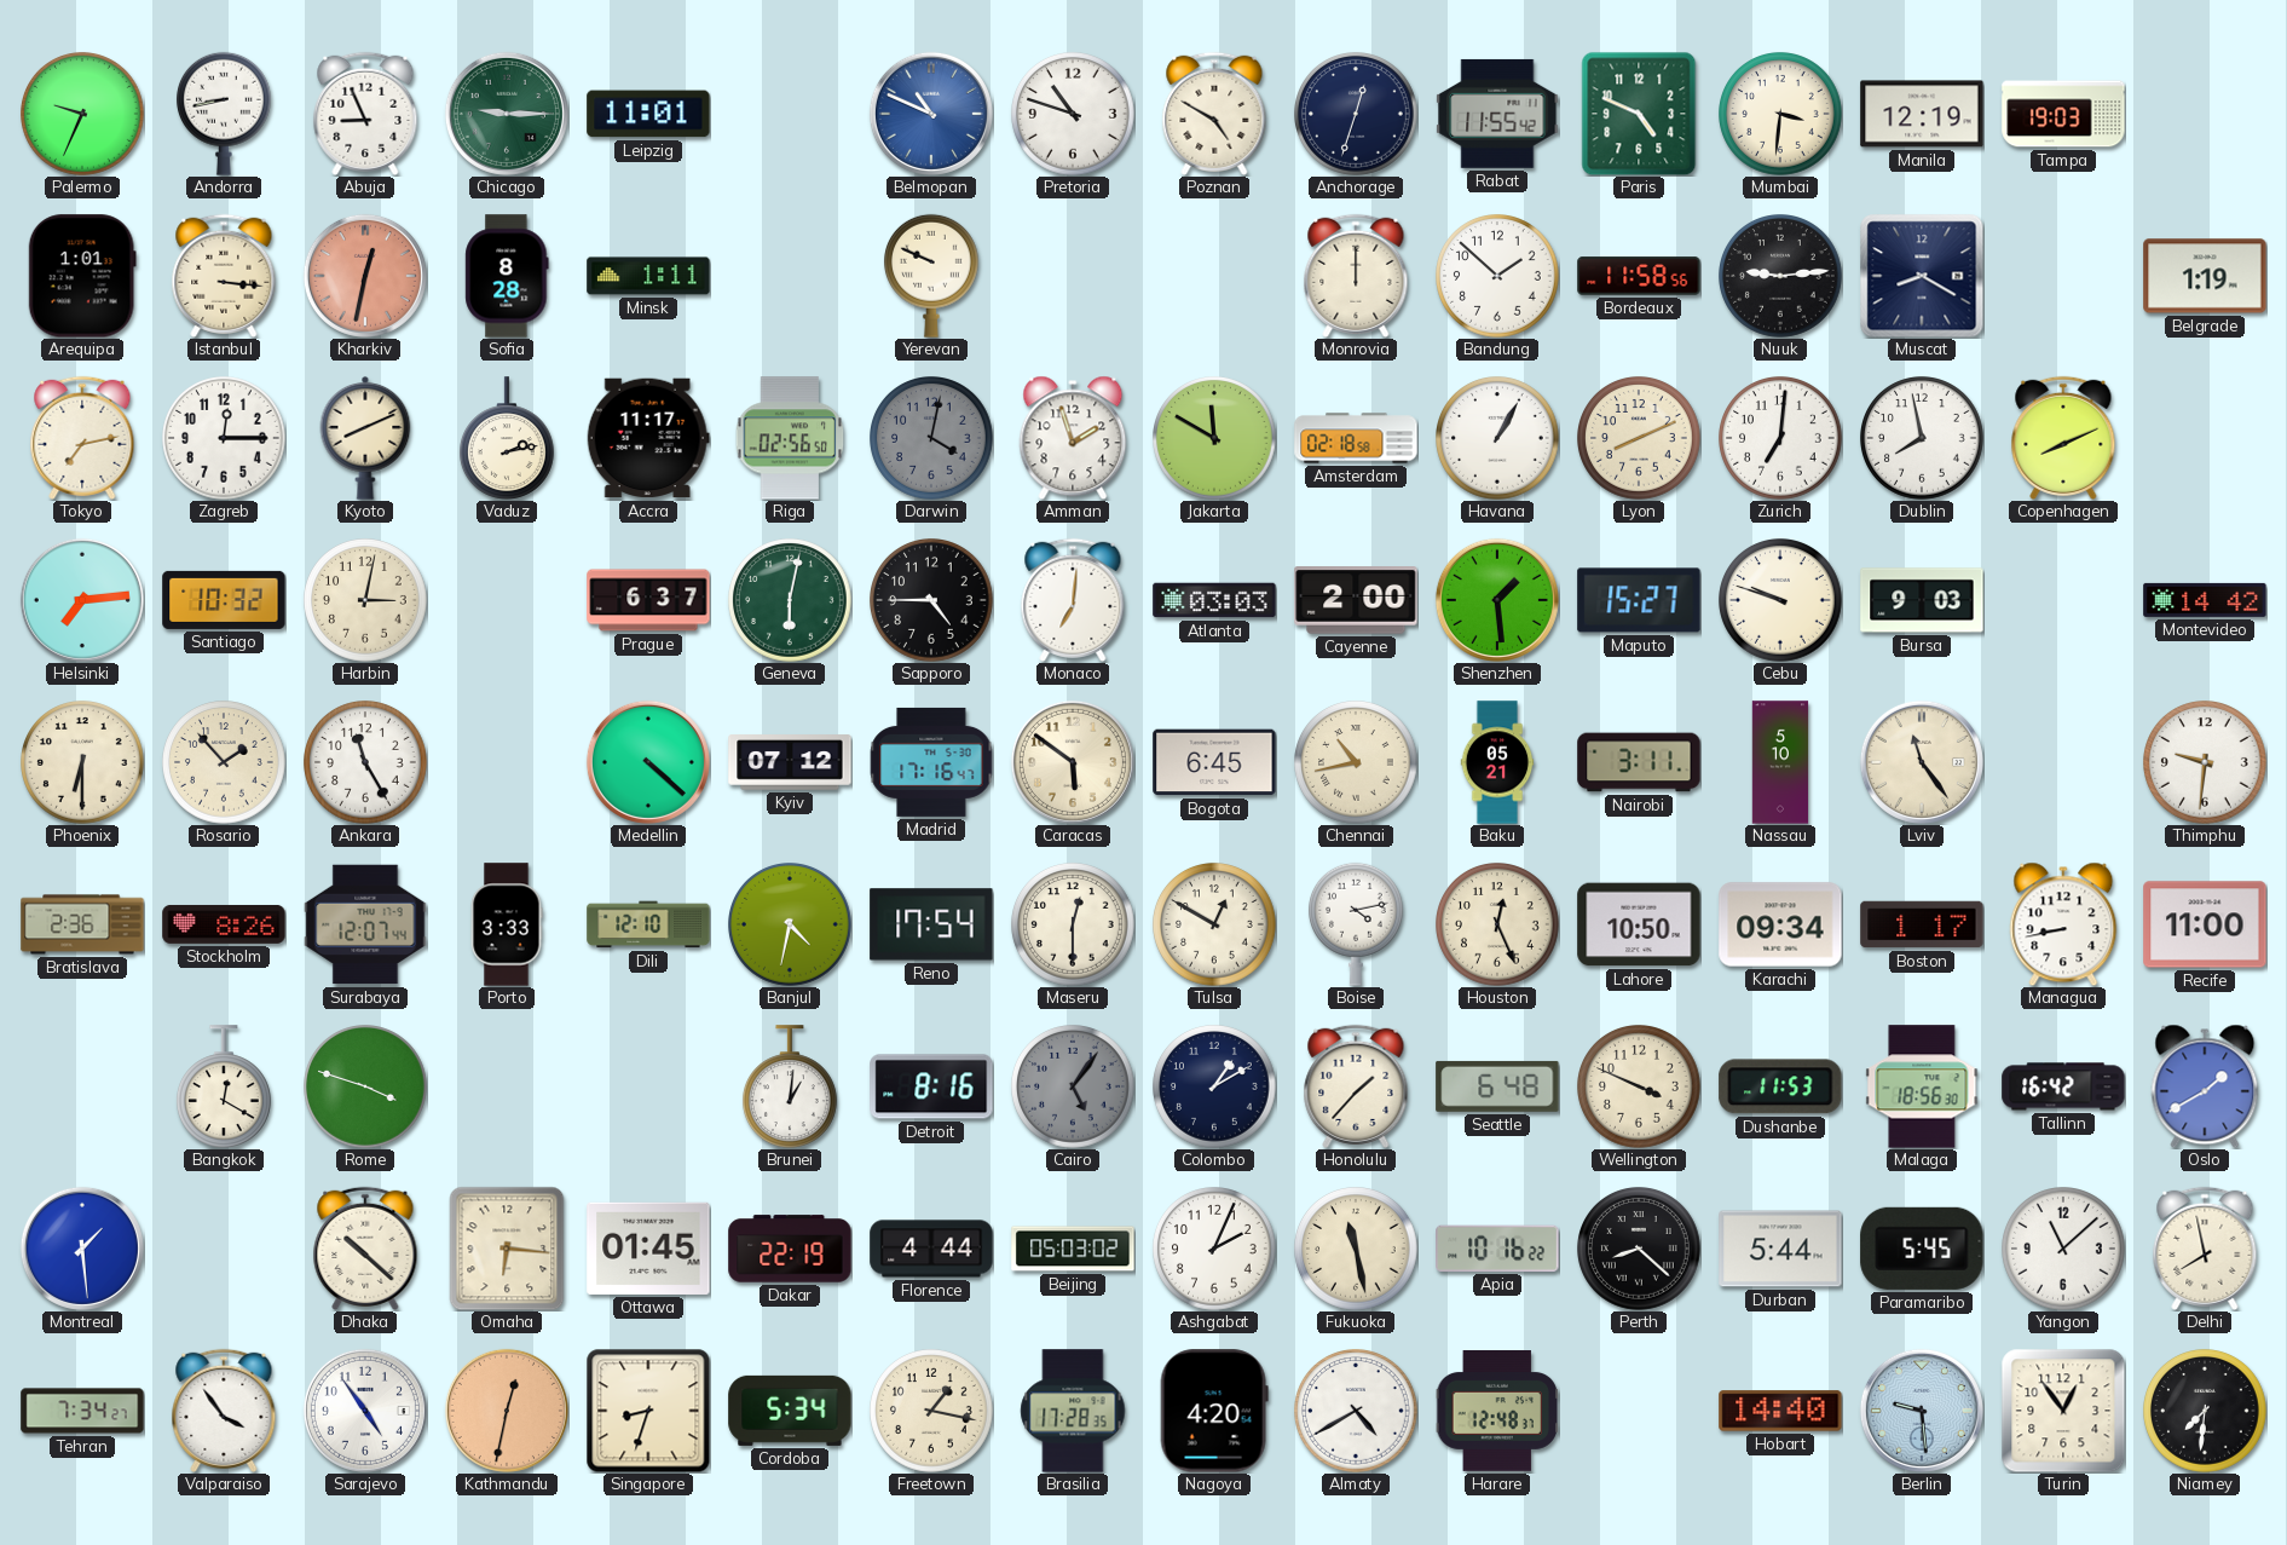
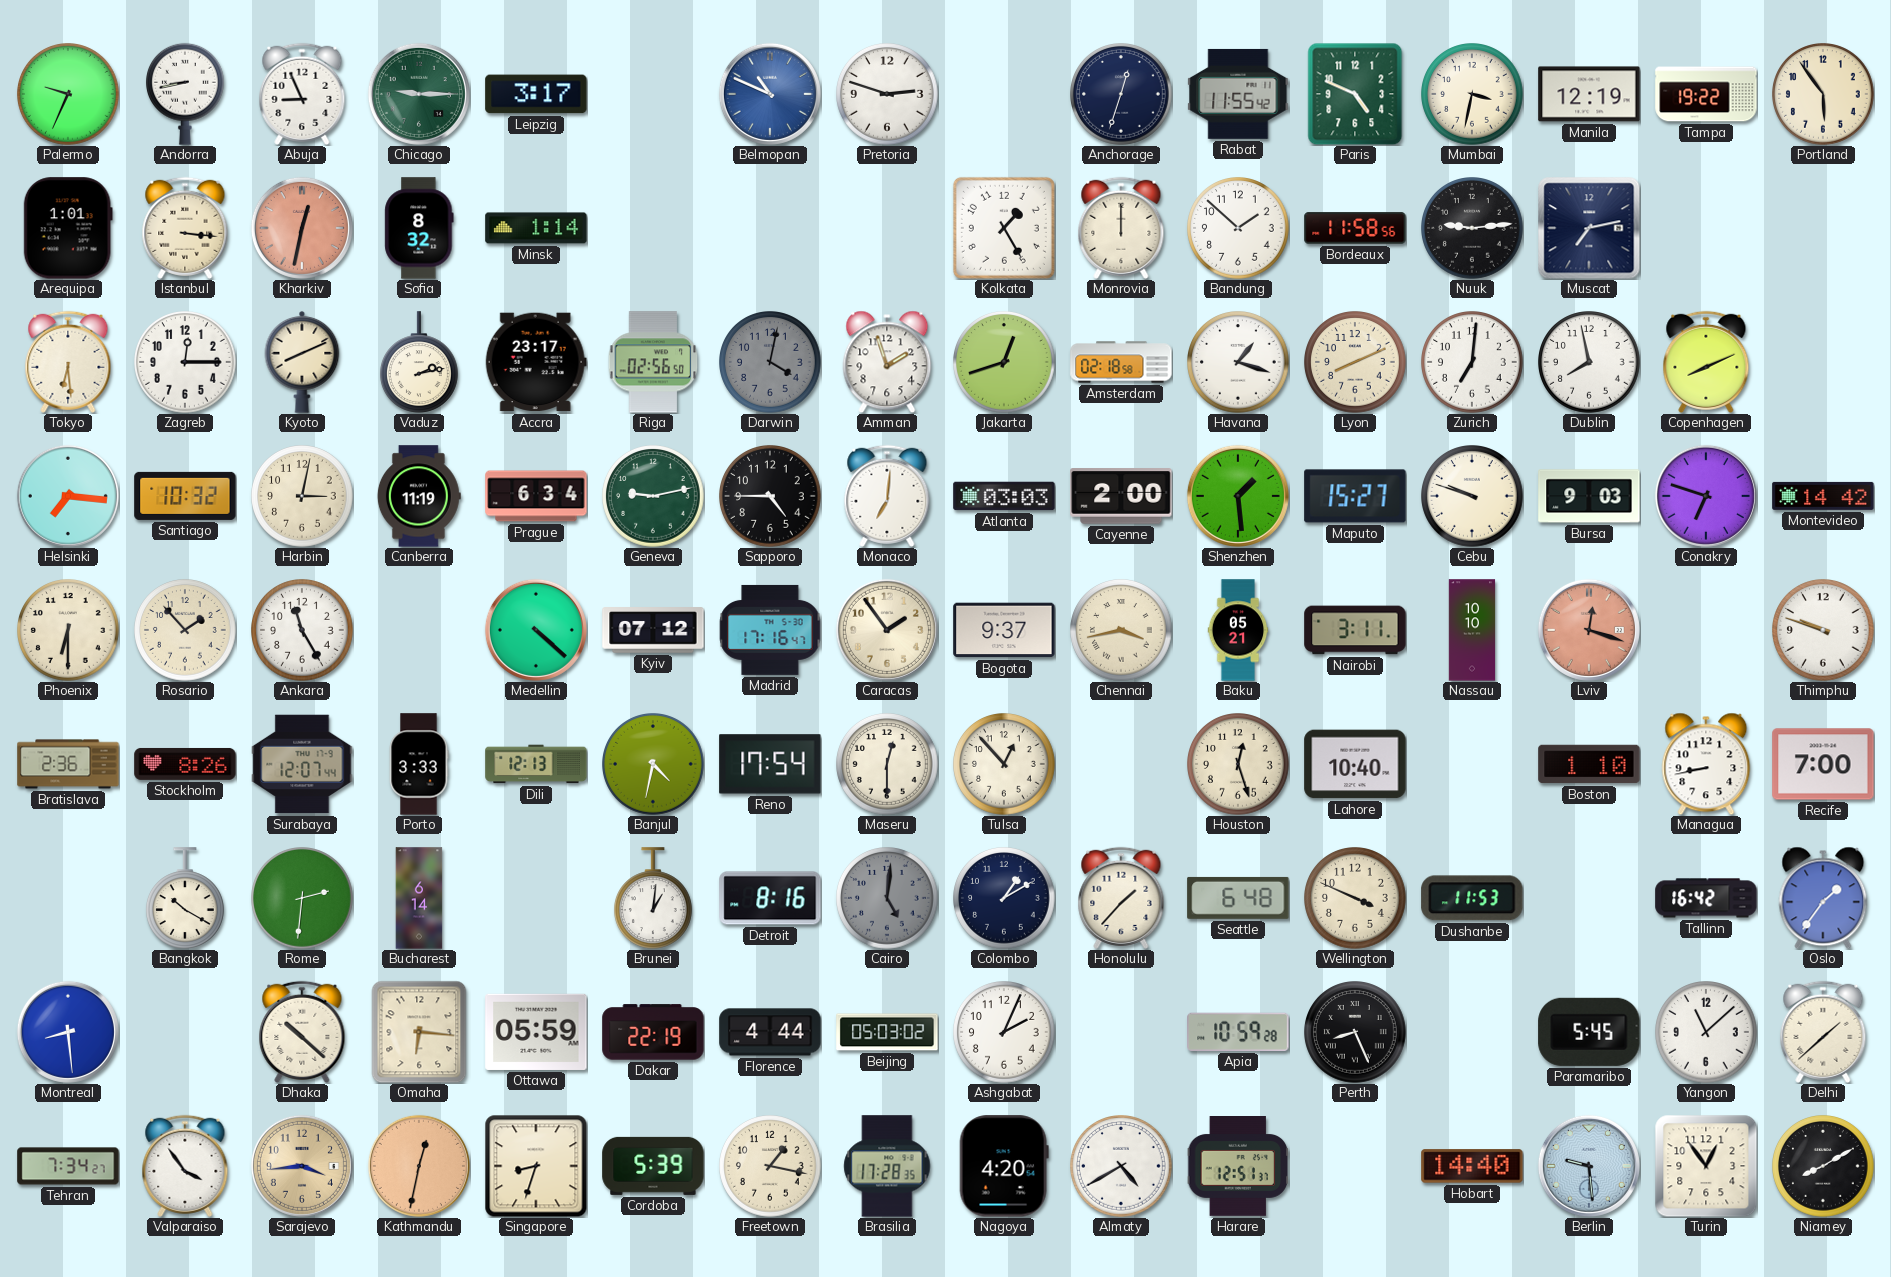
Leipzig: 11:01 -> 3:17 (536, 94)
Pretoria: 10:48 -> 2:48 (887, 94)
Poznan: 4:50 -> none (1214, 114)
Mumbai: 3:31 -> 3:32 (1472, 94)
Tampa: 19:03 -> 19:22 (1706, 94)
Portland: none -> 5:54 (1823, 94)
Sofia: 8:28 -> 8:32 (419, 228)
Minsk: 1:11 -> 1:14 (536, 228)
Yerevan: 9:49 -> none (932, 276)
Kolkata: none -> 1:25 (1004, 228)
Muscat: 8:20 -> 7:13 (1589, 228)
Belgrade: 1:19 -> none (2205, 276)
Tokyo: 7:13 -> 6:29 (68, 362)
Accra: 11:17 -> 23:17 (536, 362)
Jakarta: 11:50 -> 12:42 (1004, 362)
Havana: 1:05 -> 1:18 (1238, 362)
Helsinki: 7:14 -> 7:16 (68, 496)
Canberra: none -> 11:19 (419, 496)
Prague: 6:37 -> 6:34 (536, 496)
Geneva: 6:02 -> 9:13 (653, 496)
Conakry: none -> 6:48 (1706, 496)
Caracas: 5:51 -> 1:54 (887, 630)
Bogota: 6:45 -> 9:37 (1004, 630)
Chennai: 10:43 -> 3:43 (1121, 630)
Nassau: 5:10 -> 10:10 (1472, 630)
Lviv: 11:24 -> 12:18 (1589, 630)
Lviv dial: cream -> salmon (1589, 630)
Thimphu: 9:31 -> 9:48 (1823, 630)
Dili: 12:10 -> 12:13 (536, 764)
Tulsa: 12:50 -> 12:53 (1004, 764)
Boise: 4:13 -> none (1357, 924)
Houston: 12:26 -> 12:27 (1238, 764)
Lahore: 10:50 -> 10:40 (1355, 764)
Karachi: 09:34 -> none (1780, 924)
Boston: 1:17 -> 1:10 (1589, 764)
Recife: 11:00 -> 7:00 (1823, 764)
Bangkok: 12:20 -> 10:20 (186, 898)
Rome: 3:48 -> 2:31 (302, 898)
Bucharest: none -> 6:14 (419, 898)
Cairo: 5:06 -> 5:01 (887, 898)
Malaga: 18:56 -> none (1922, 1086)
Oslo: 1:40 -> 1:36 (1823, 898)
Montreal: 1:29 -> 8:29 (68, 1032)
Ottawa: 01:45 -> 05:59 (536, 1032)
Fukuoka: 11:28 -> none (1356, 1249)
Apia: 10:16 -> 10:59 (1238, 1032)
Perth: 8:22 -> 8:26 (1355, 1032)
Durban: 5:44 -> none (1780, 1249)
Delhi: 7:58 -> 1:38 (1823, 1032)
Sarajevo: 4:54 -> 3:44 (302, 1166)
Sarajevo dial: white -> champagne (302, 1166)
Cordoba: 5:34 -> 5:39 (653, 1166)
Harare: 12:48 -> 12:51 (1238, 1167)
Niamey: 7:31 -> 8:10 (1823, 1166)
